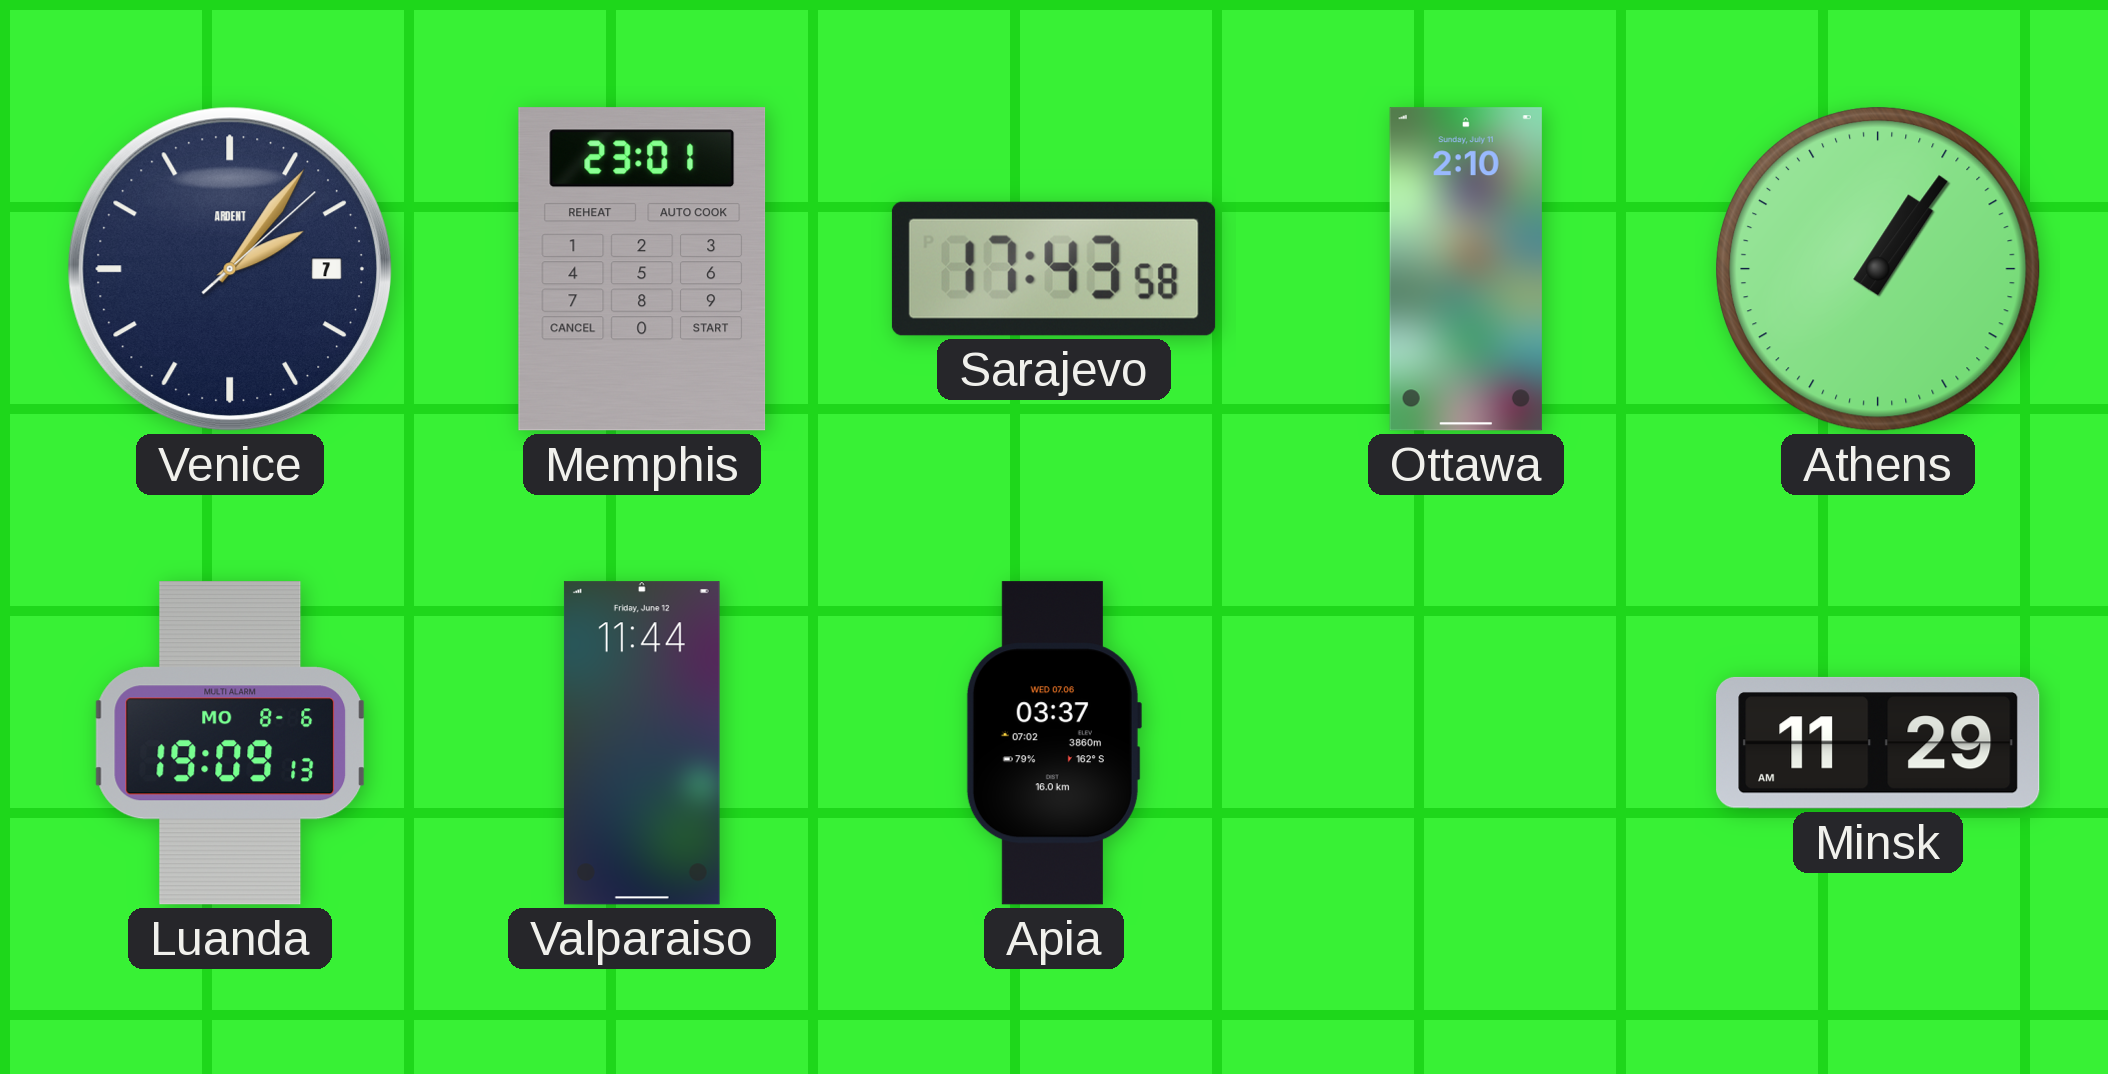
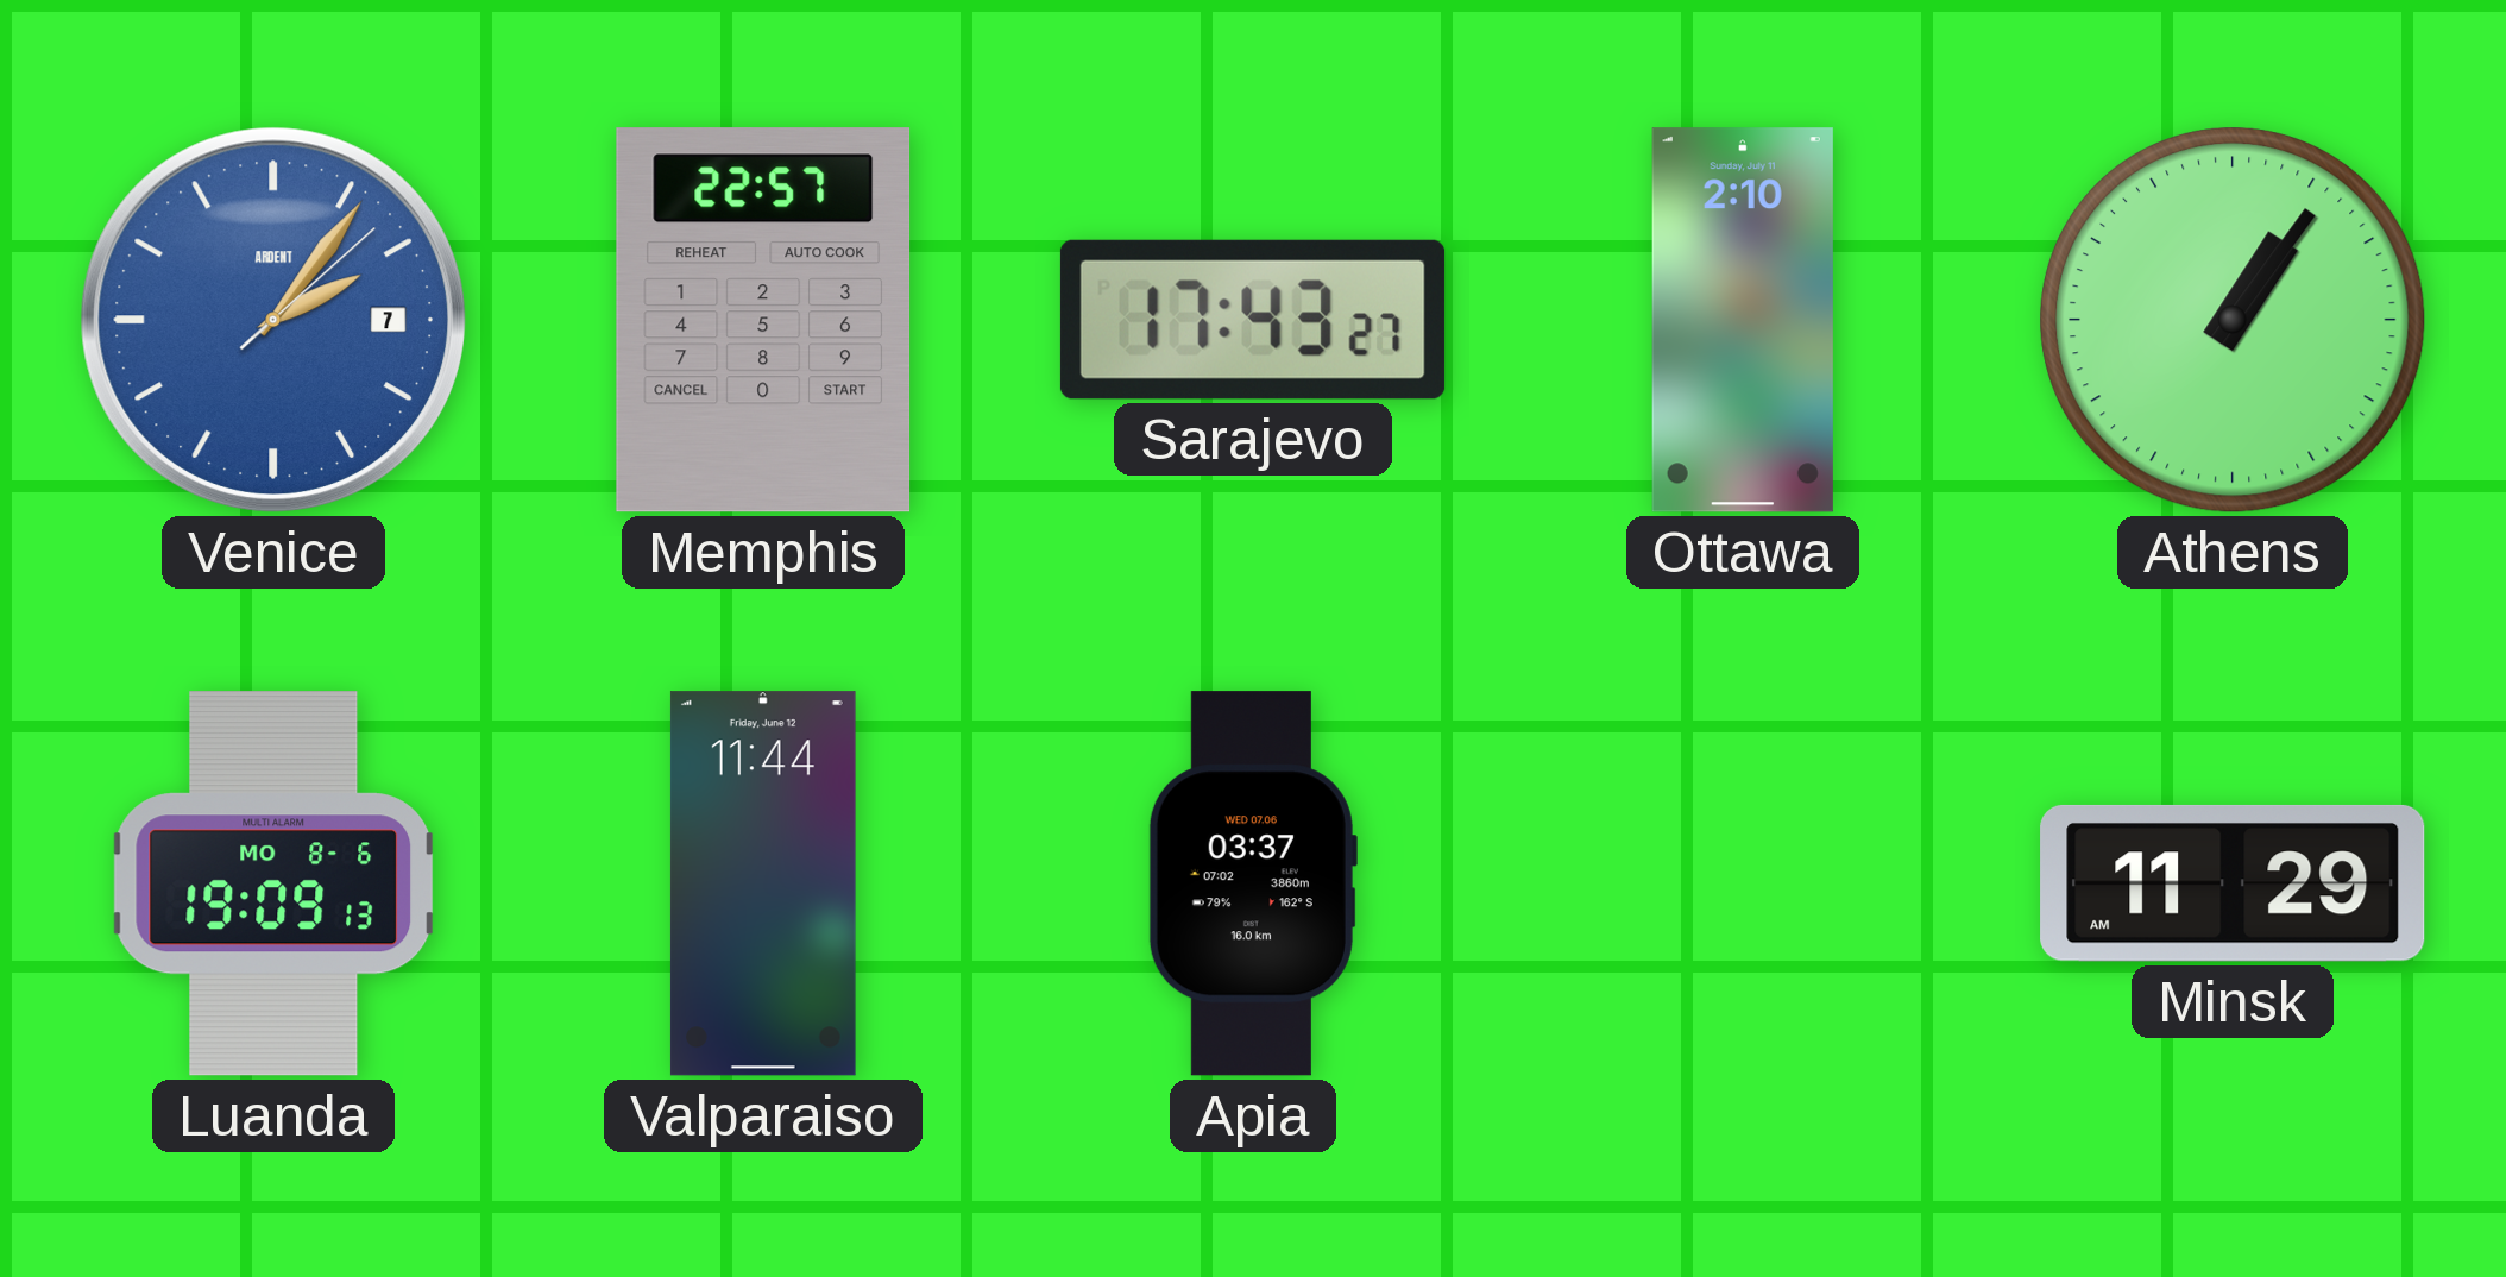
Venice dial: navy -> blue (273, 320)
Memphis: 23:01 -> 22:57 (763, 320)
Sarajevo: 17:43:58 -> 17:43:27 (1253, 320)
